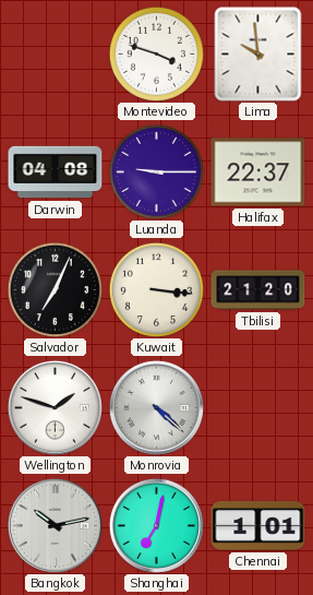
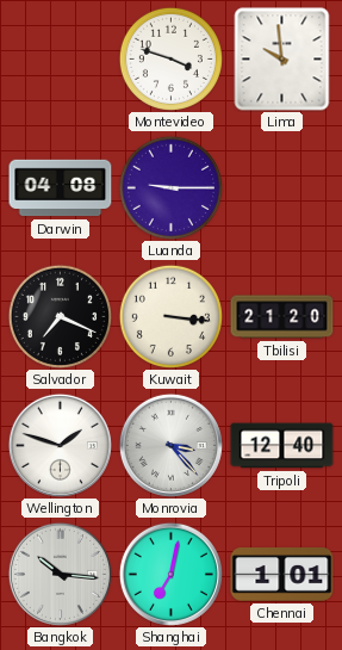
Halifax: 22:37 -> none (258, 172)
Salvador: 7:04 -> 7:19 (60, 316)
Monrovia: 4:22 -> 3:23 (170, 445)
Tripoli: none -> 12:40 (282, 446)
Bangkok: 10:13 -> 10:16 (60, 574)
